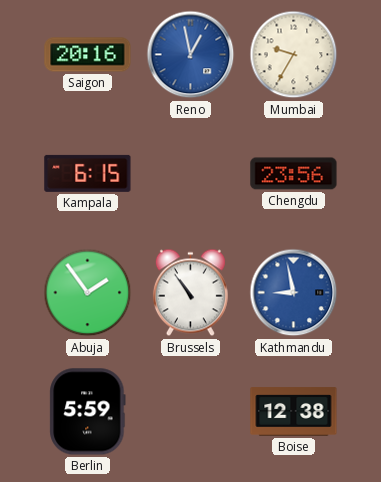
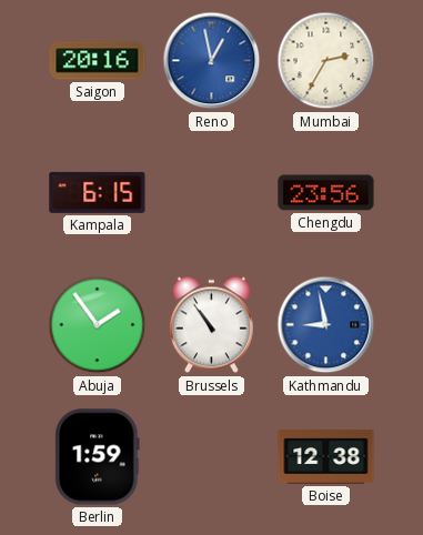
Mumbai: 9:35 -> 2:35 (326, 61)
Berlin: 5:59 -> 1:59 (98, 457)
